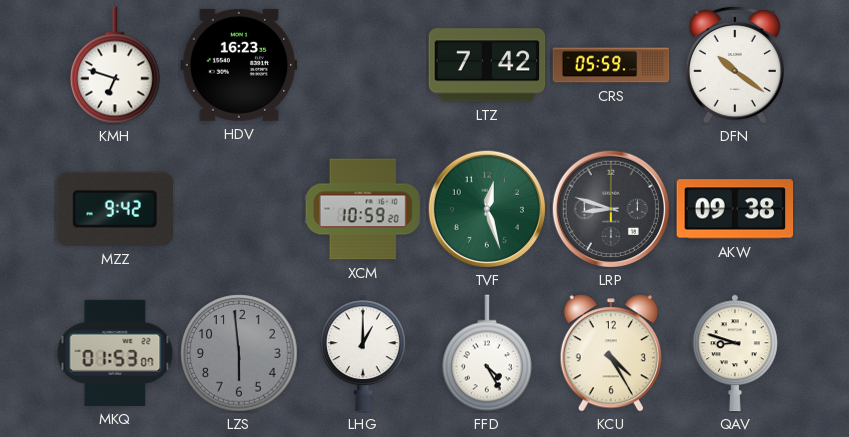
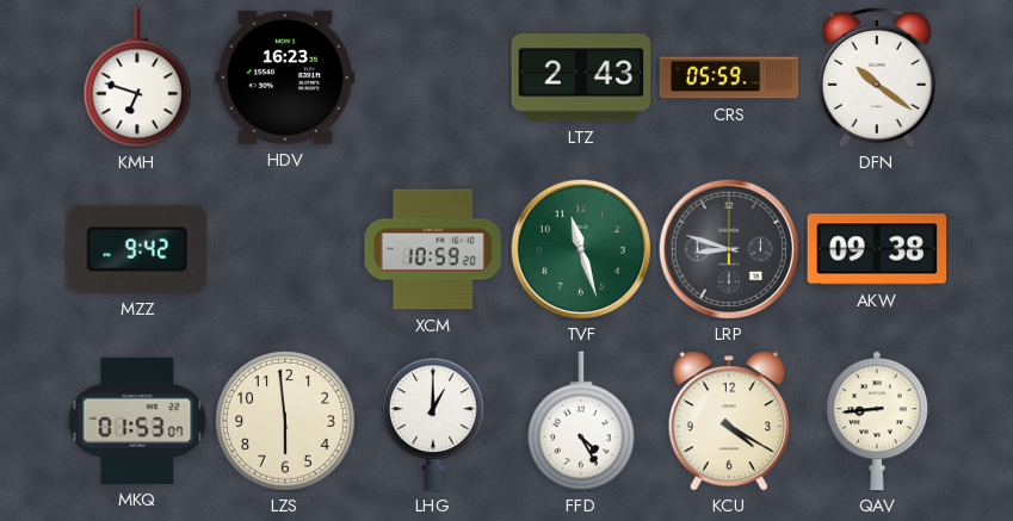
LTZ: 7:42 -> 2:43 (581, 77)
TVF: 12:27 -> 11:27 (580, 248)
LZS dial: grey -> cream (285, 421)
KCU: 4:25 -> 4:20 (728, 421)
QAV: 8:48 -> 8:44 (877, 421)
